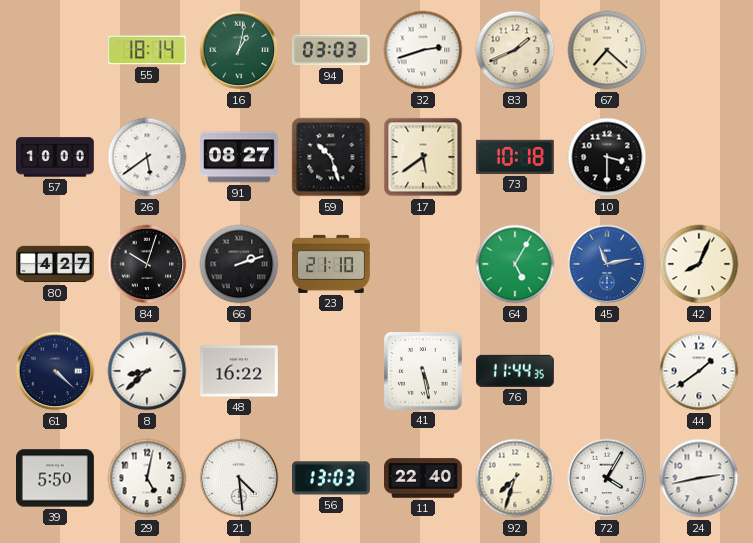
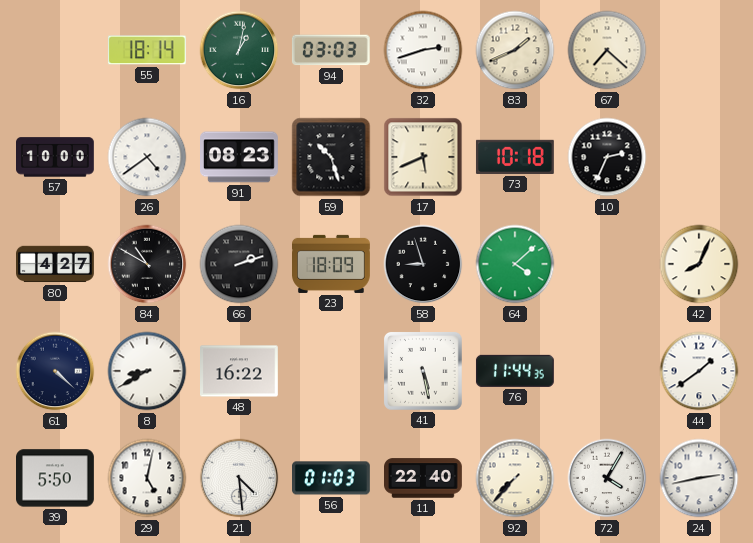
26: 5:39 -> 4:39 (147, 157)
91: 08:27 -> 08:23 (240, 157)
17: 5:39 -> 5:41 (423, 157)
10: 3:30 -> 2:34 (607, 157)
84: 10:03 -> 10:50 (147, 264)
23: 21:10 -> 18:09 (332, 264)
58: none -> 8:57 (423, 264)
64: 5:05 -> 4:08 (515, 264)
45: 11:13 -> none (607, 264)
8: 8:38 -> 8:40 (147, 371)
56: 13:03 -> 01:03 (332, 478)
92: 7:33 -> 7:37 (515, 478)
